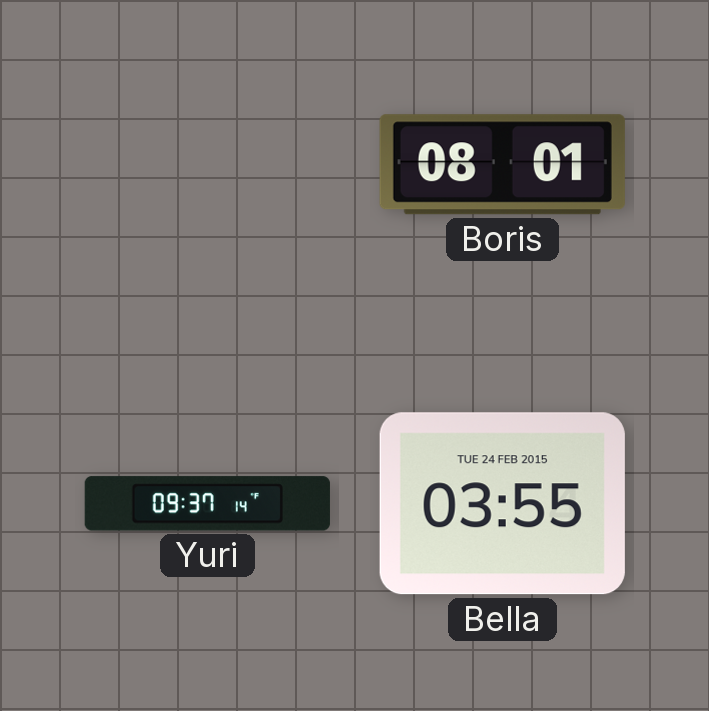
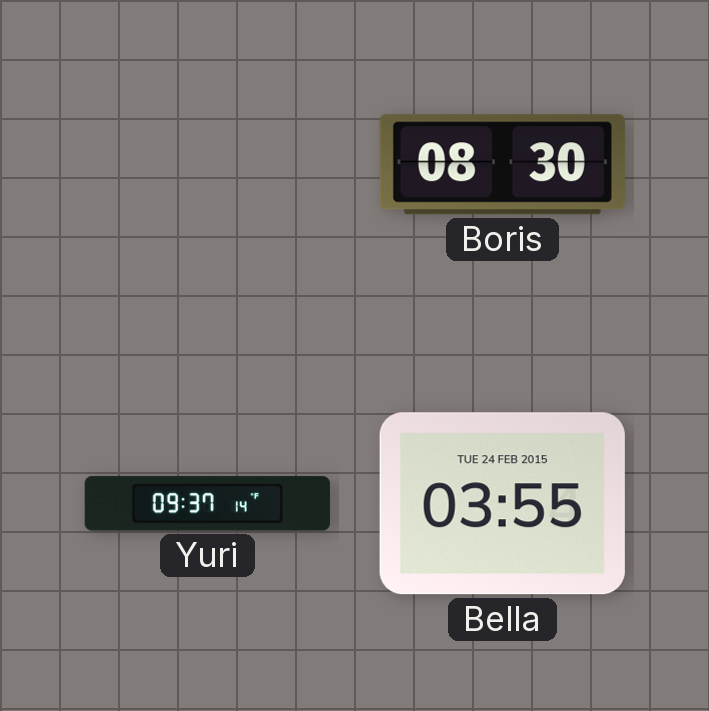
Boris: 08:01 -> 08:30 (502, 165)
